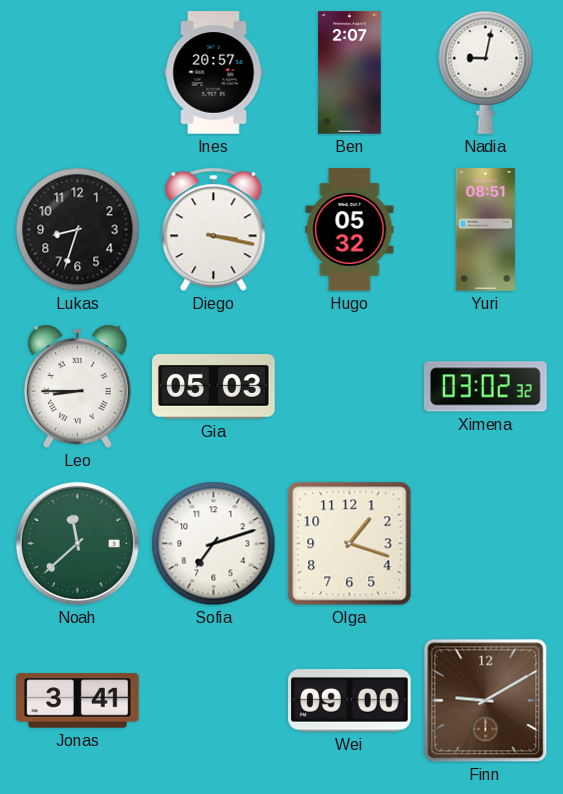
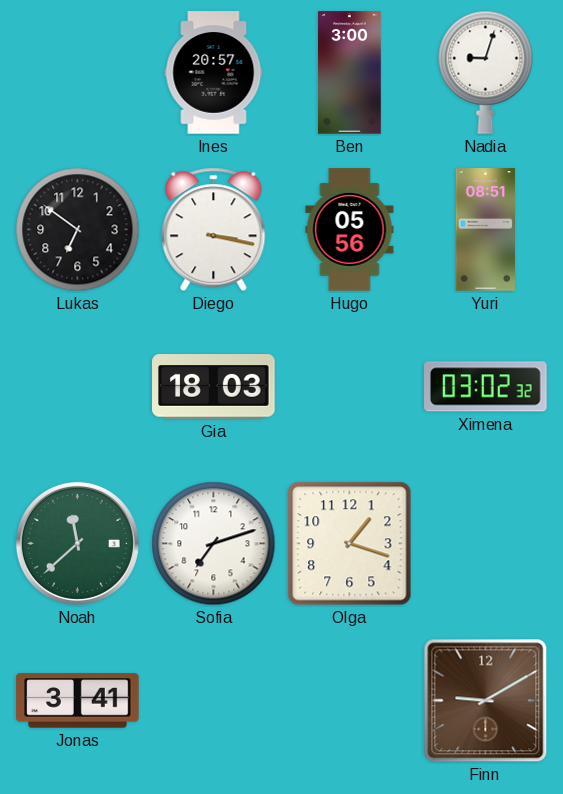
Ben: 2:07 -> 3:00 (350, 73)
Nadia: 9:02 -> 9:03 (486, 72)
Lukas: 8:33 -> 6:51 (78, 230)
Hugo: 05:32 -> 05:56 (350, 230)
Leo: 8:45 -> none (78, 386)
Gia: 05:03 -> 18:03 (214, 387)
Wei: 09:00 -> none (350, 701)
